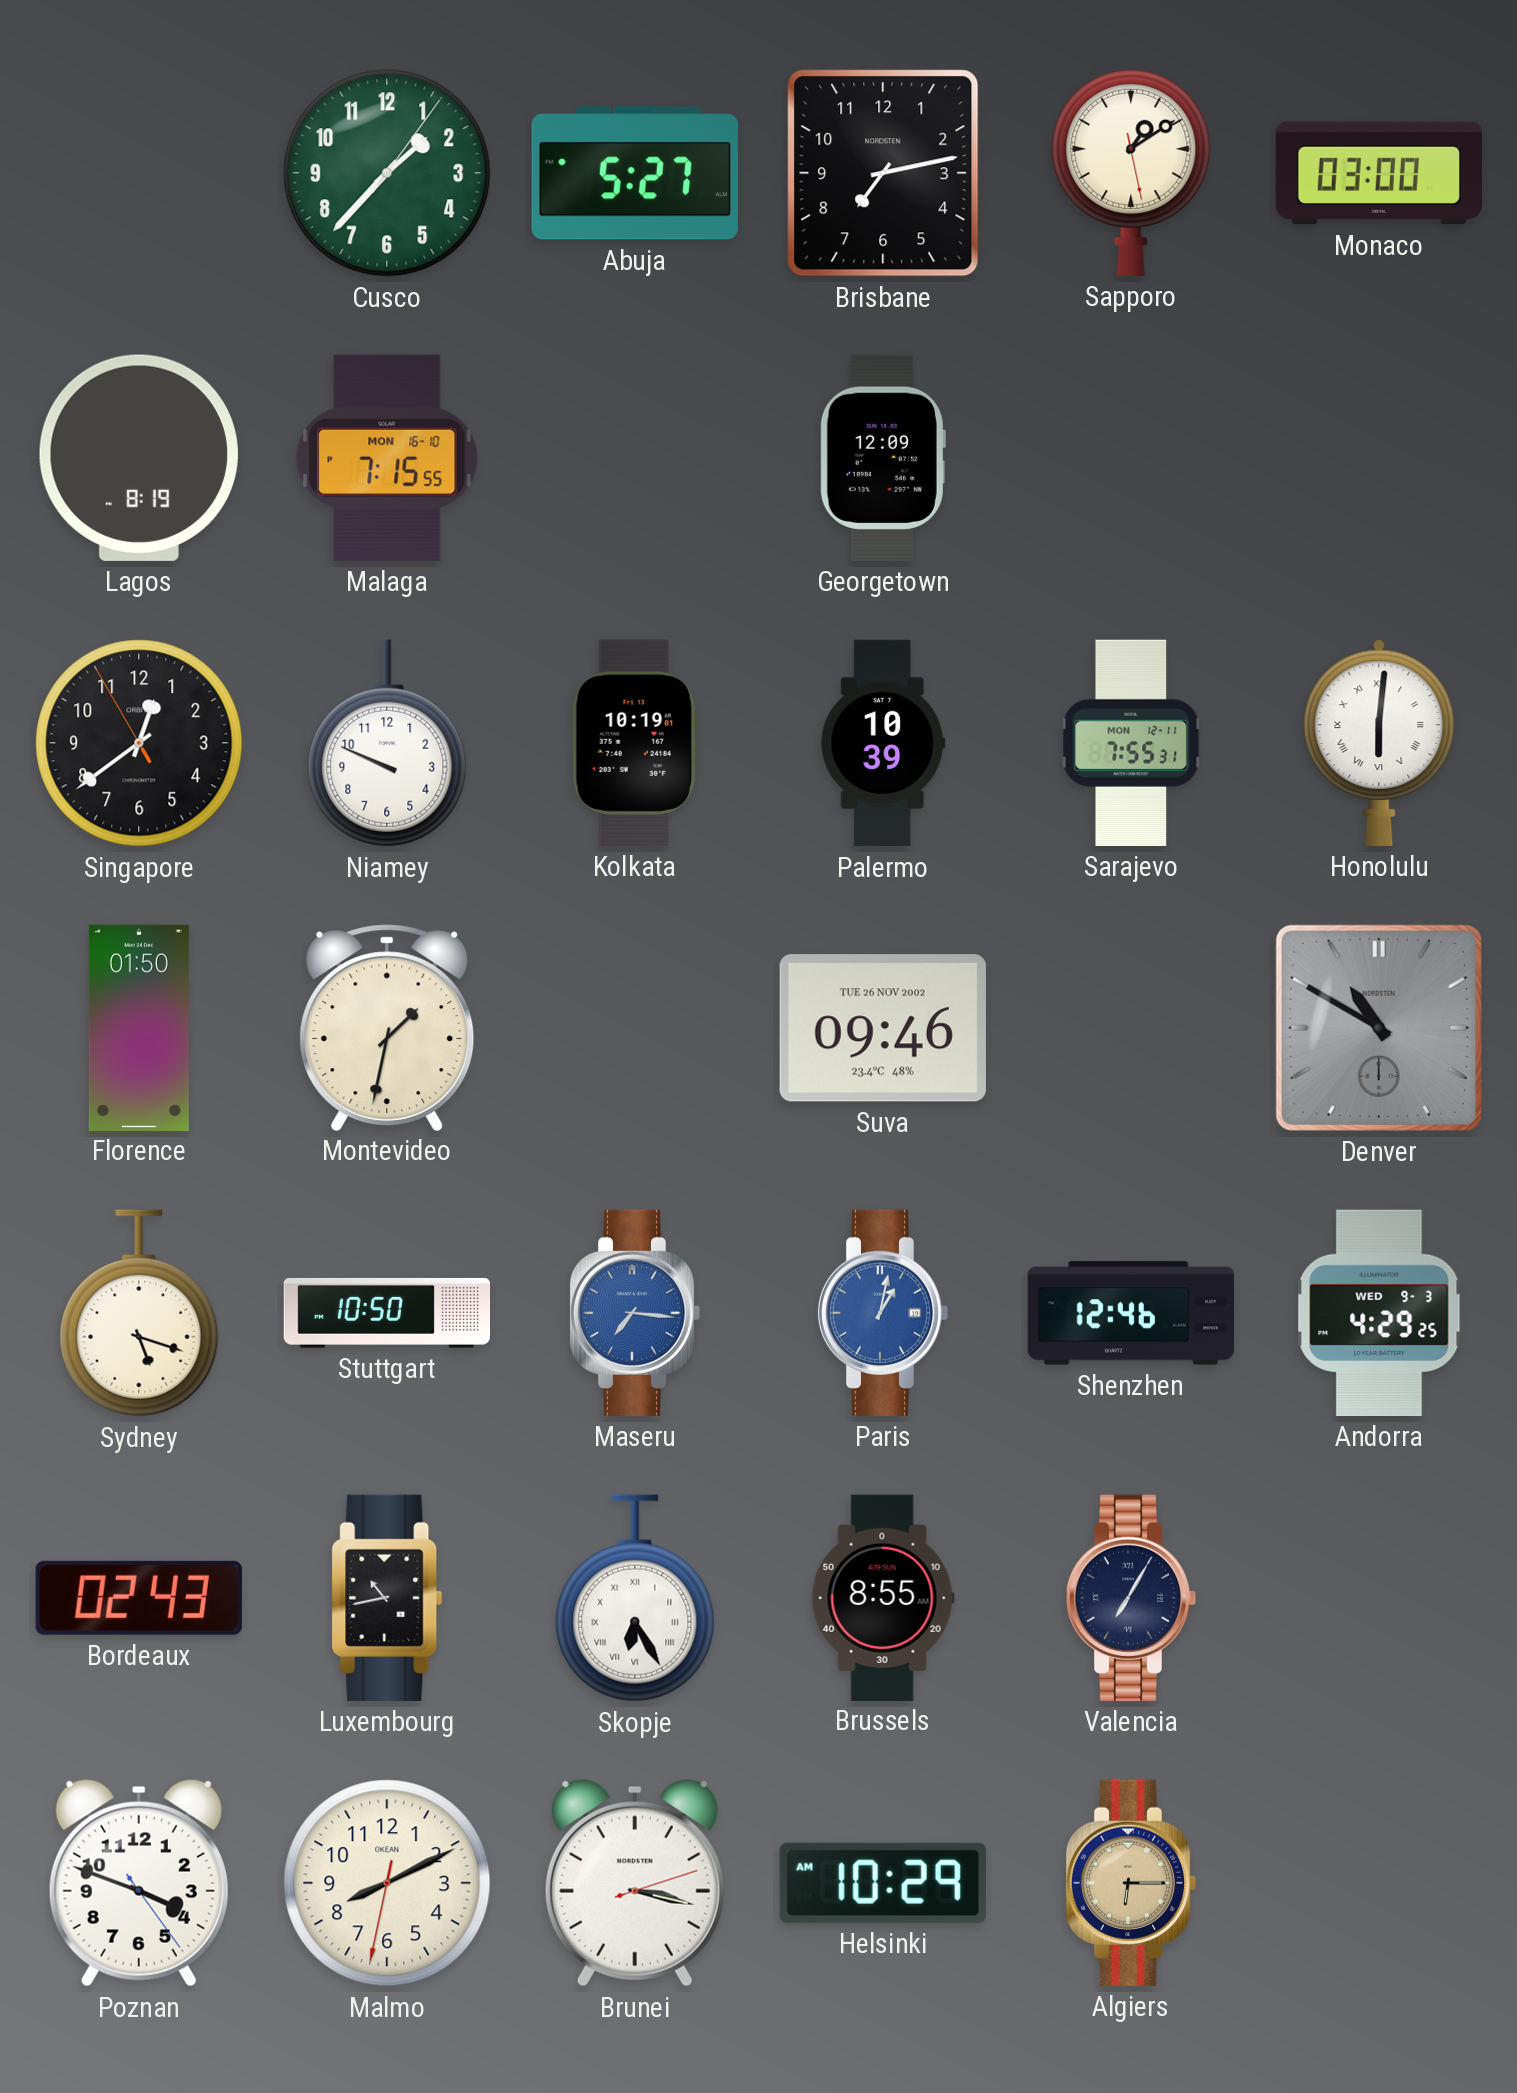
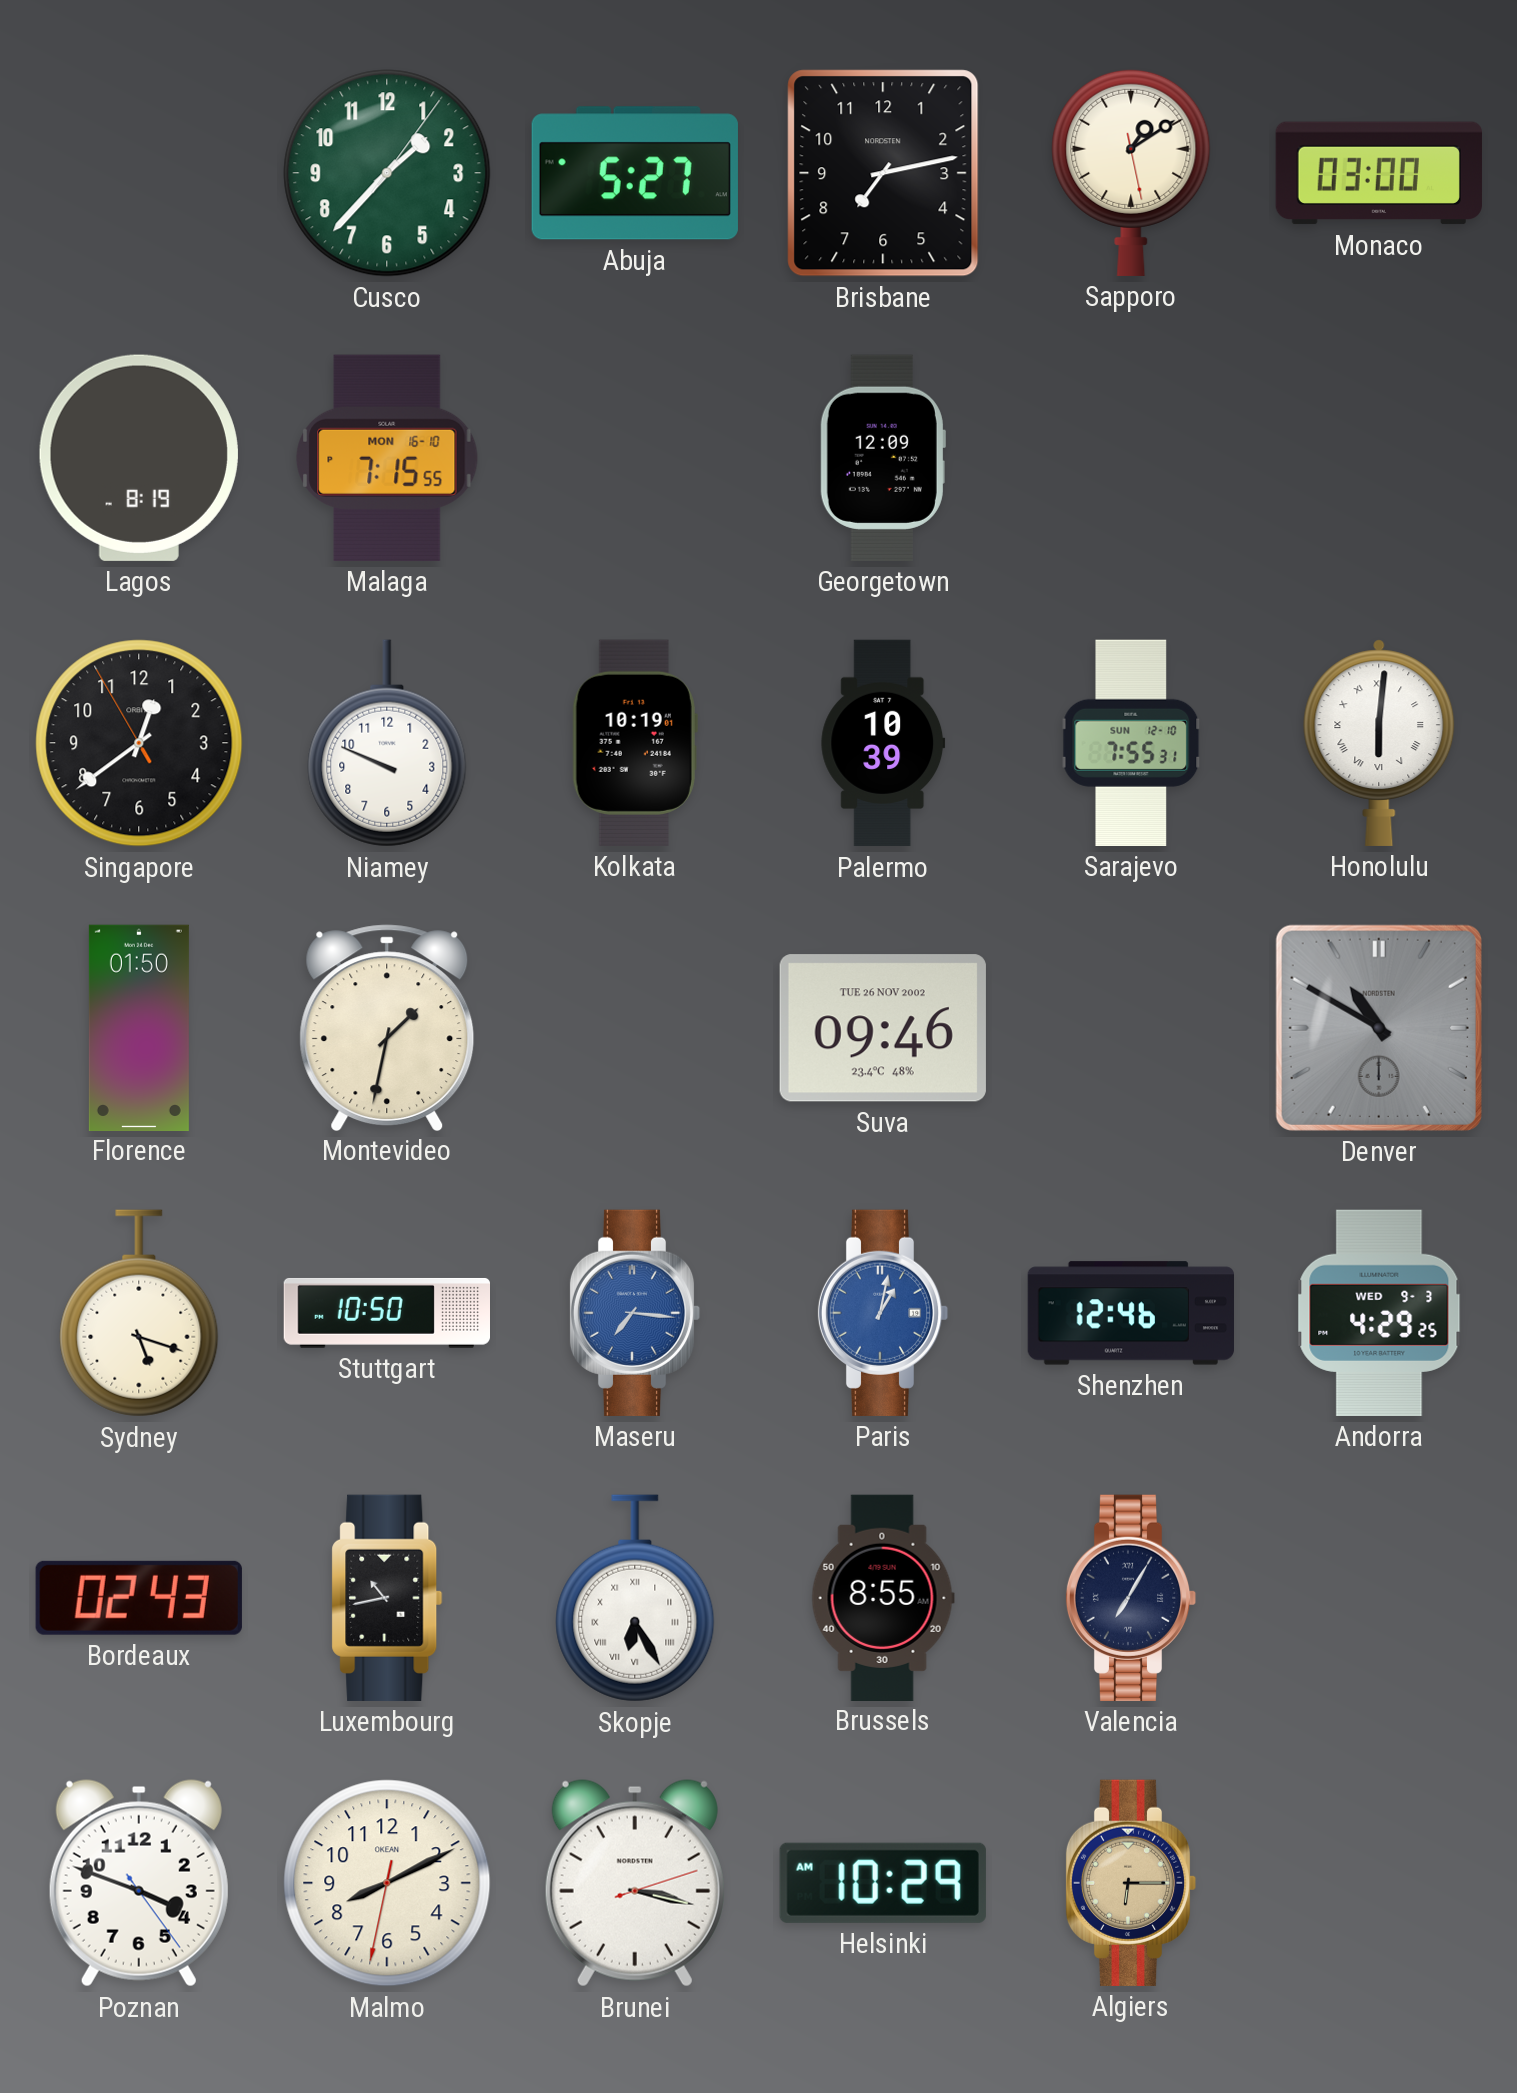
Sarajevo date: MON 12-11 -> SUN 12-10 (1131, 743)
